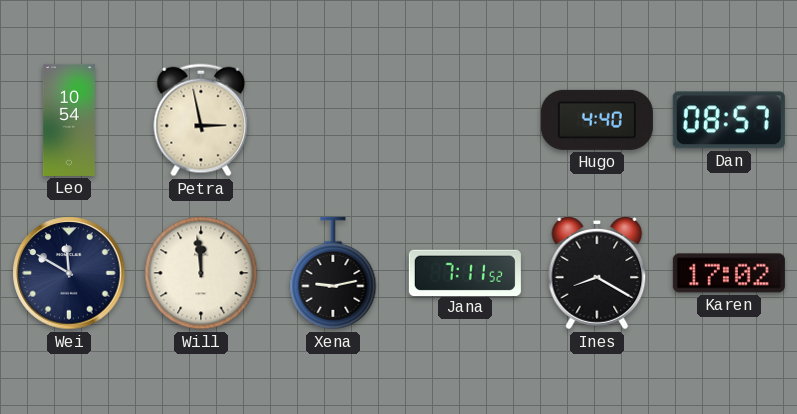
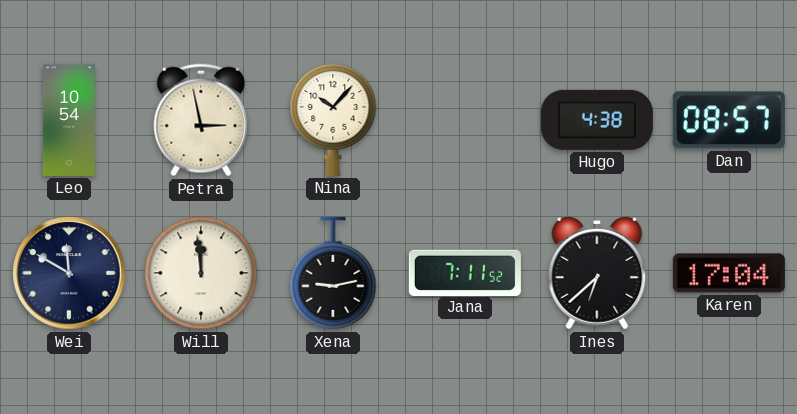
Nina: none -> 10:07 (333, 119)
Hugo: 4:40 -> 4:38 (597, 120)
Ines: 8:20 -> 6:38 (597, 273)
Karen: 17:02 -> 17:04 (729, 273)
